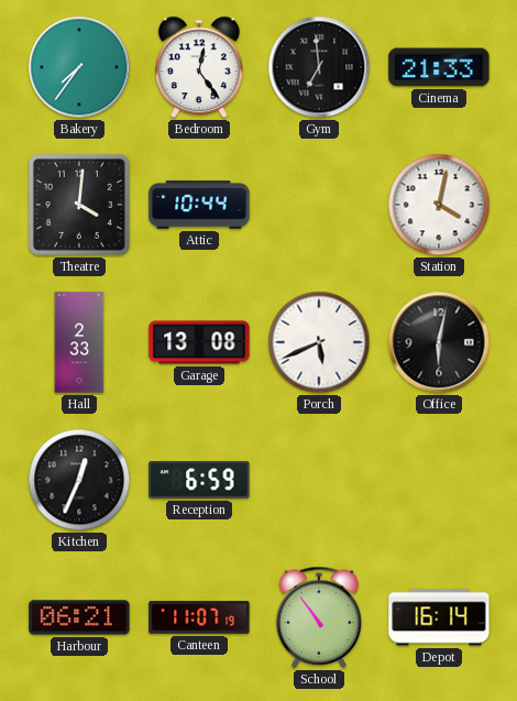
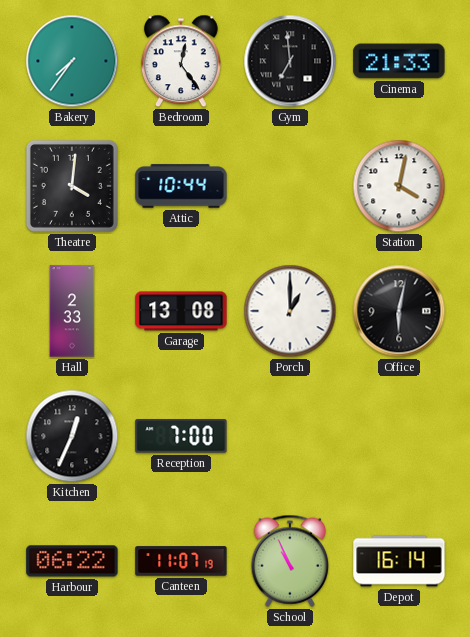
Porch: 5:41 -> 1:00 (290, 311)
Reception: 6:59 -> 7:00 (181, 436)
Harbour: 06:21 -> 06:22 (72, 561)
School: 10:54 -> 10:56 (290, 561)
